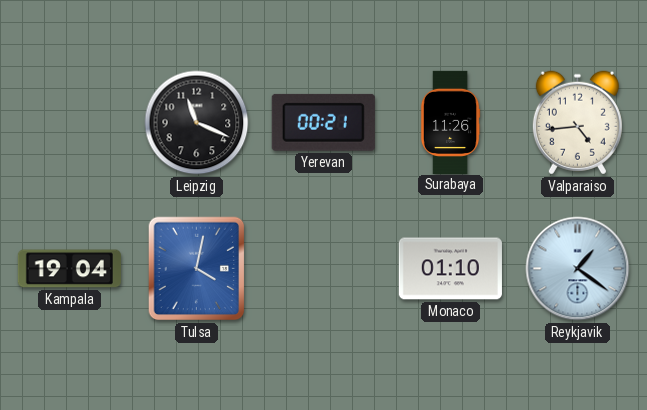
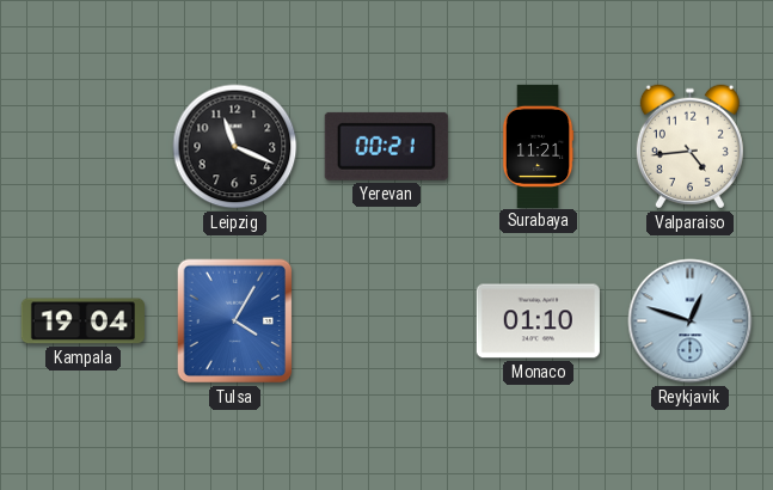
Surabaya: 11:26 -> 11:21 (538, 146)
Tulsa: 4:02 -> 4:05 (235, 321)
Reykjavik: 1:21 -> 12:48 (691, 321)
